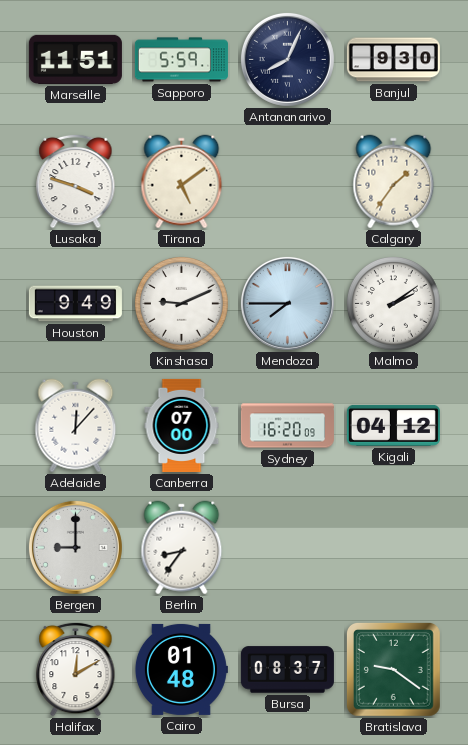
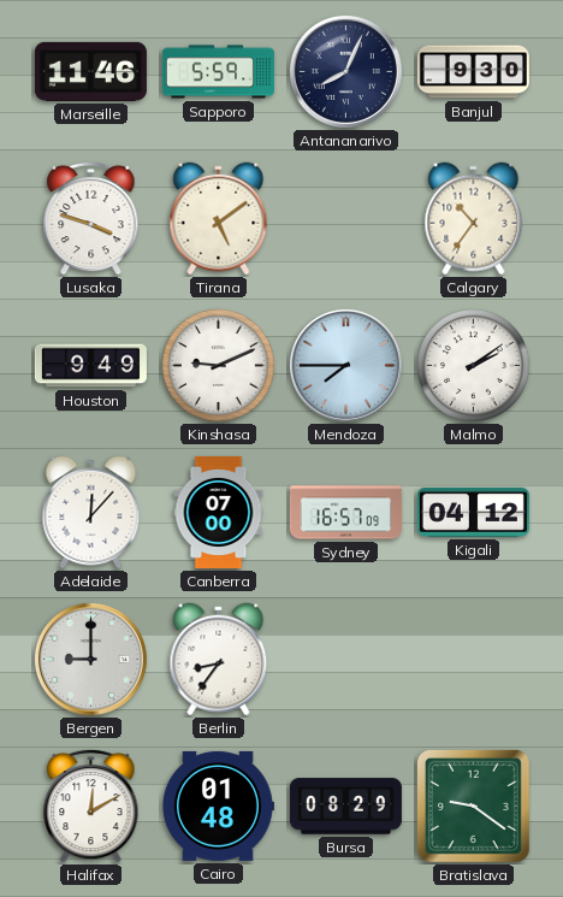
Marseille: 11:51 -> 11:46 (90, 71)
Calgary: 1:36 -> 10:36 (474, 219)
Sydney: 16:20 -> 16:57 (345, 513)
Bursa: 08:37 -> 08:29 (345, 807)
